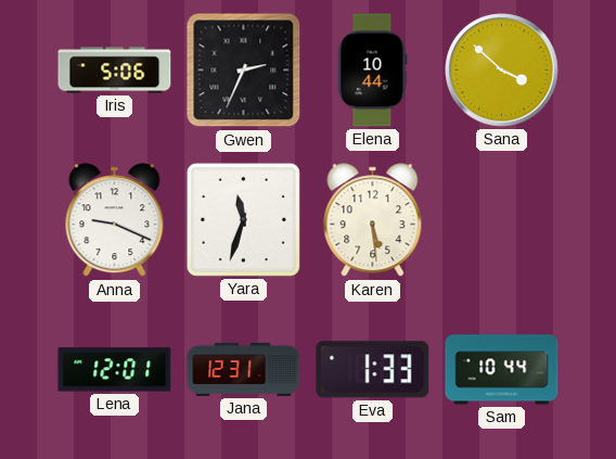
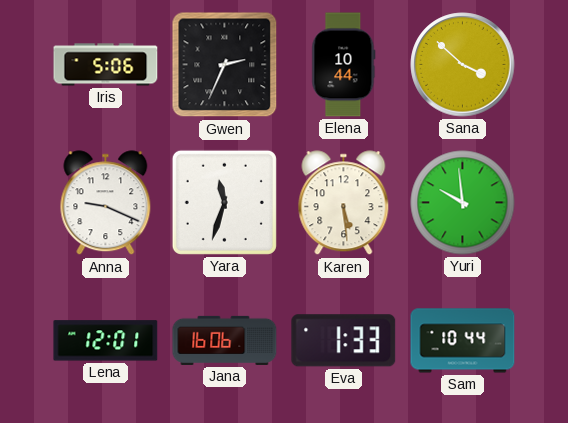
Yuri: none -> 9:59 (463, 203)
Jana: 12:31 -> 16:06 (225, 340)
